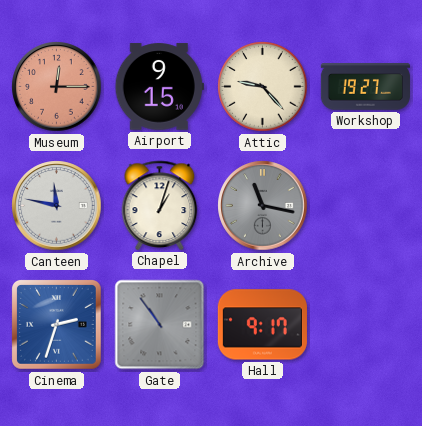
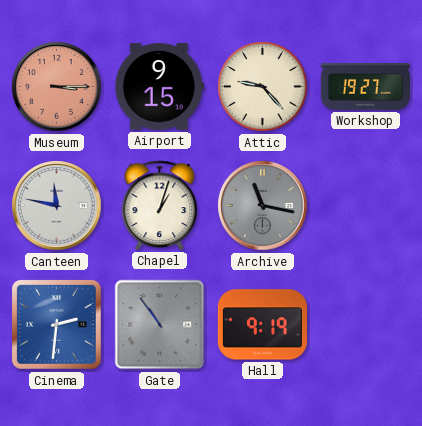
Museum: 12:15 -> 3:15 (57, 87)
Cinema: 2:33 -> 2:31 (57, 325)
Hall: 9:17 -> 9:19 (262, 325)
